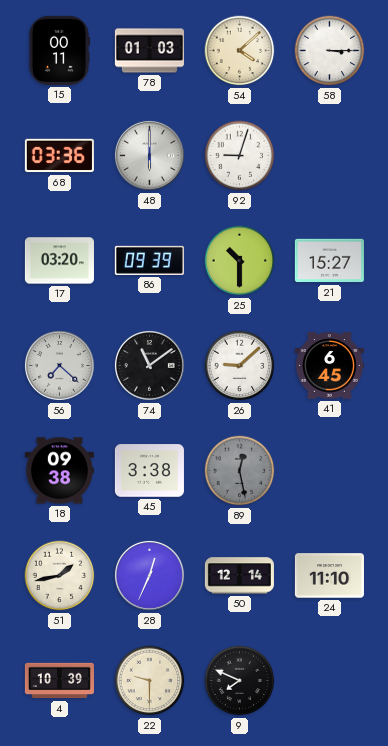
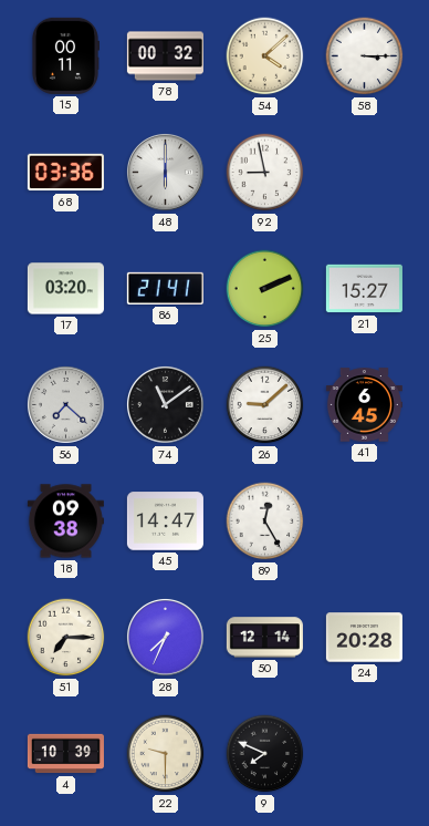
78: 01:03 -> 00:32 (165, 56)
92: 9:03 -> 8:58 (265, 173)
86: 09:39 -> 21:41 (165, 288)
25: 10:30 -> 2:11 (265, 289)
45: 3:38 -> 14:47 (165, 522)
89: 12:28 -> 12:25 (265, 522)
89 dial: grey -> white (265, 522)
51: 1:43 -> 7:15 (66, 638)
28: 12:34 -> 7:34 (165, 637)
24: 11:10 -> 20:28 (364, 638)
